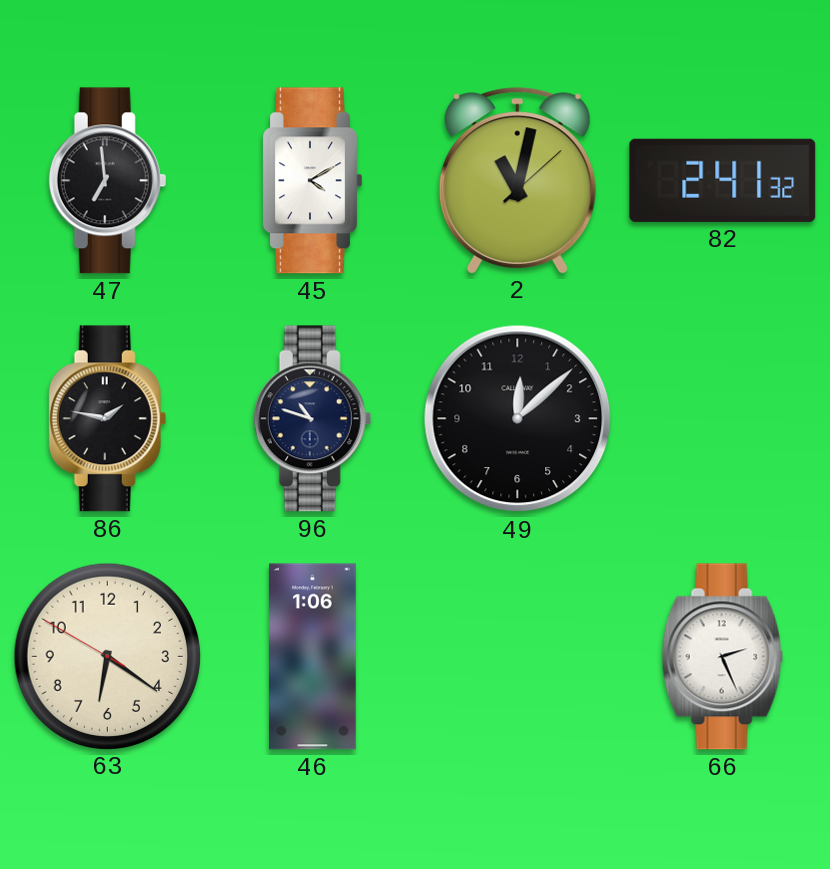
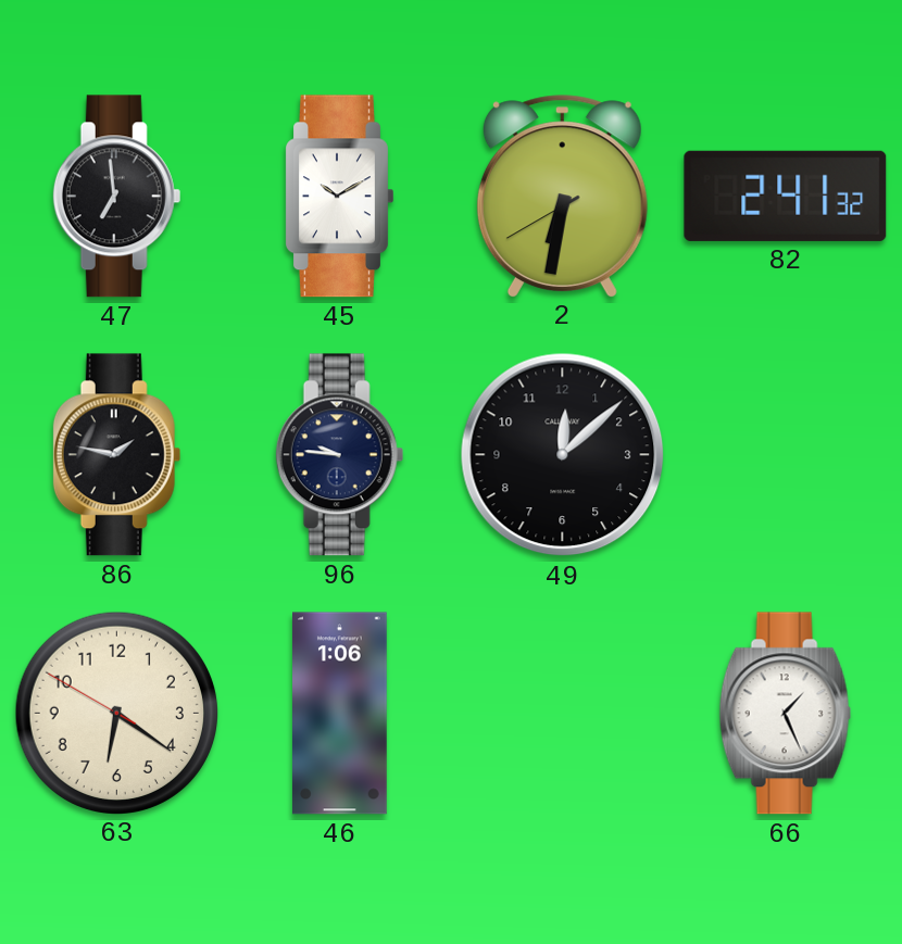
45: 4:10 -> 10:10 (340, 197)
2: 11:02 -> 6:31 (562, 196)
96: 10:48 -> 9:46 (340, 455)
66: 2:26 -> 1:26 (786, 714)
